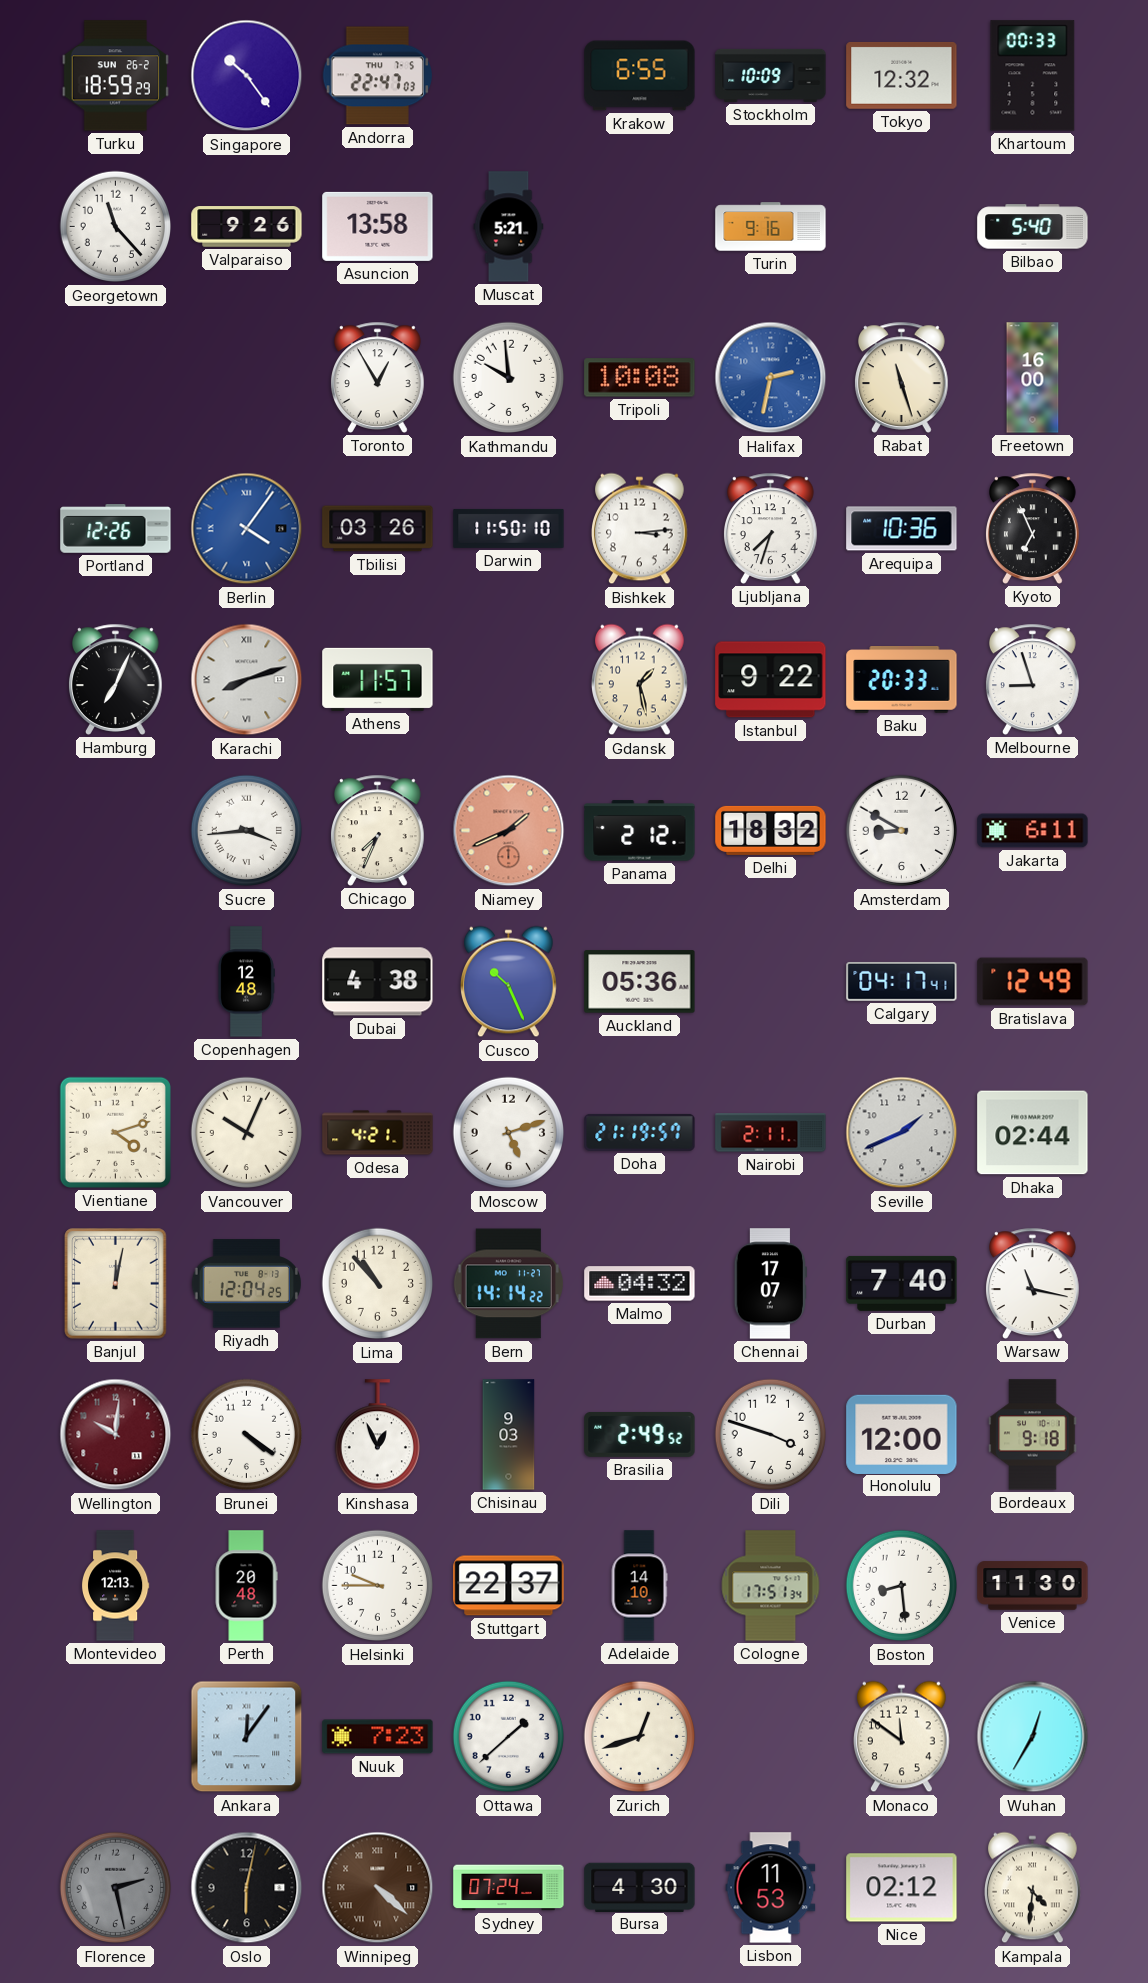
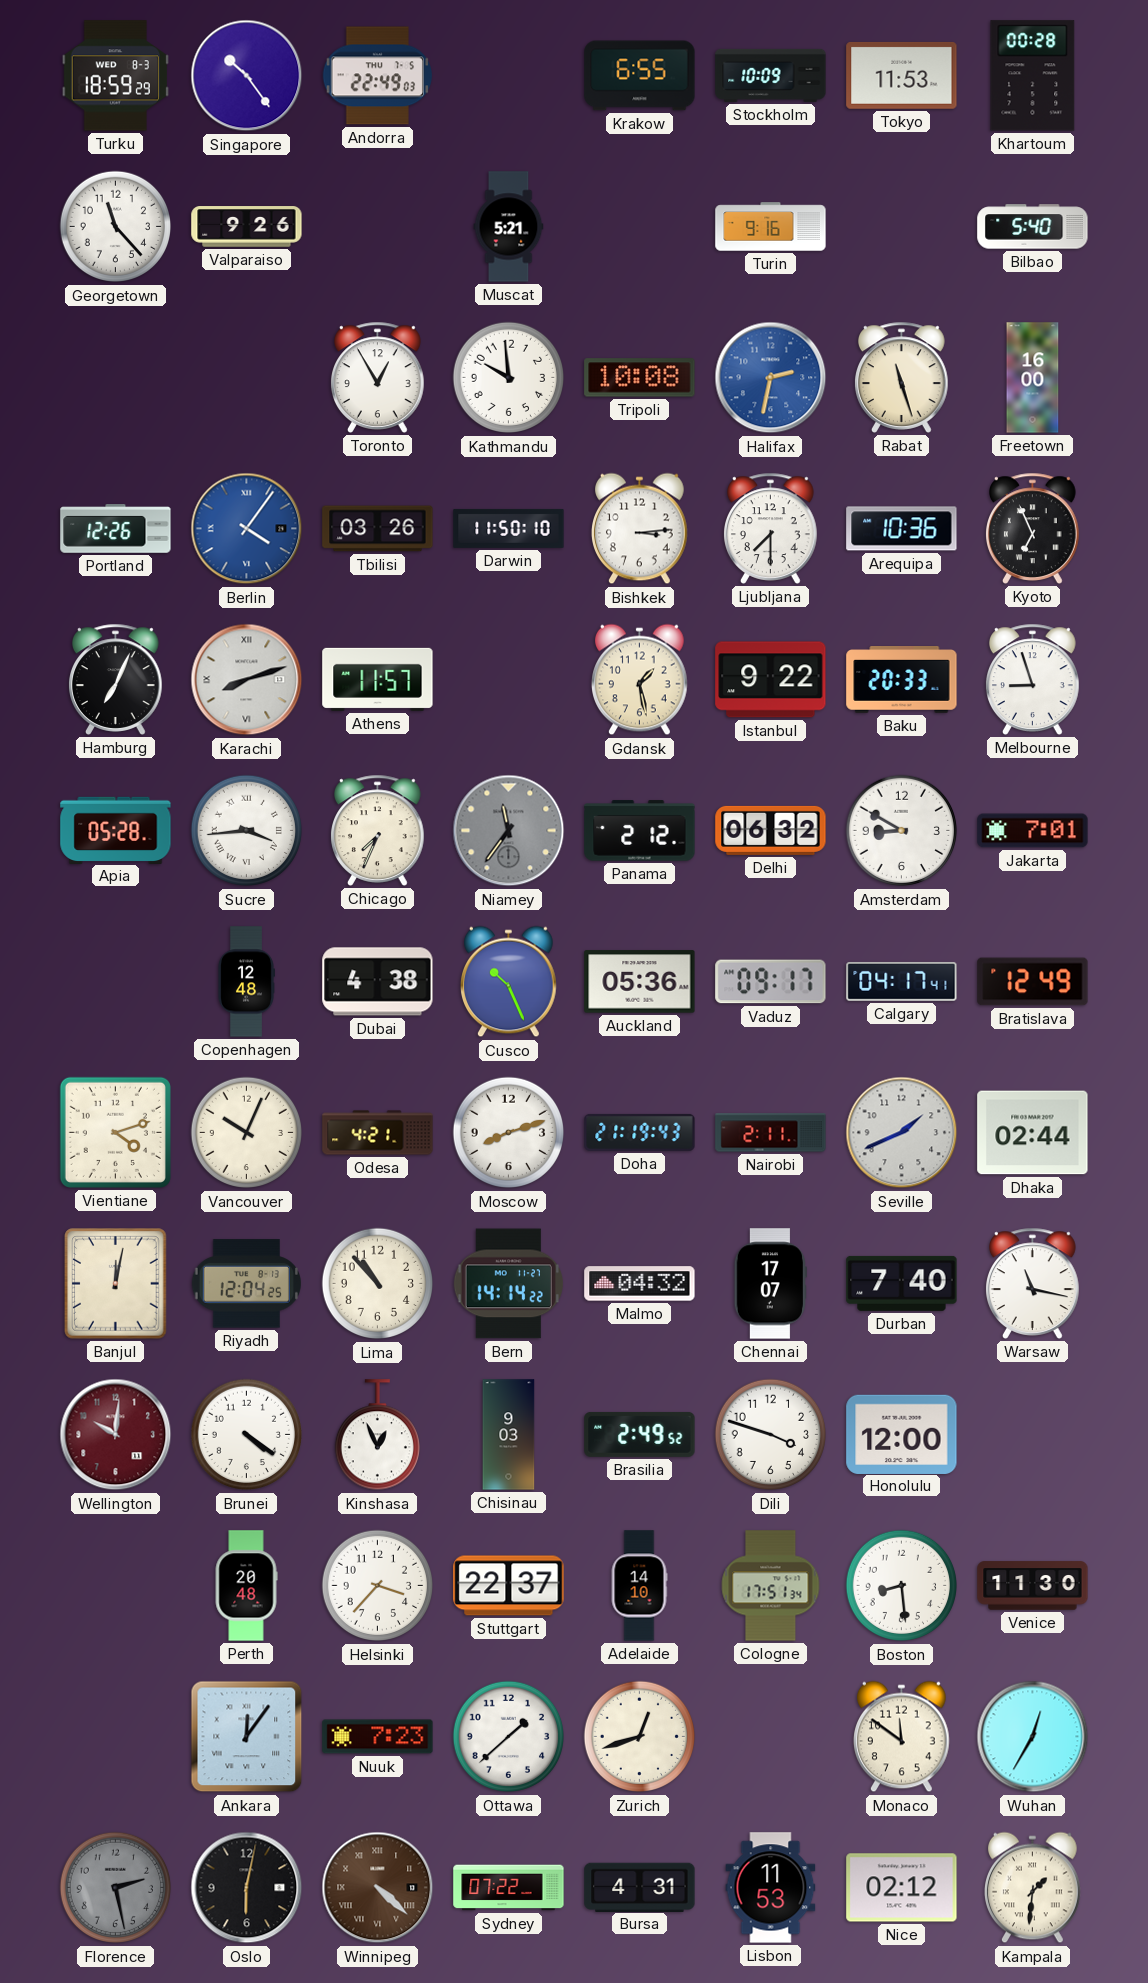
Turku date: SUN 26-2 -> WED 8-3 (115, 76)
Andorra: 22:47 -> 22:49 (378, 76)
Tokyo: 12:32 -> 11:53 (902, 75)
Khartoum: 00:33 -> 00:28 (1033, 76)
Asuncion: 13:58 -> none (378, 226)
Ljubljana: 7:33 -> 7:30 (771, 528)
Apia: none -> 05:28 (116, 830)
Niamey: 1:41 -> 11:36 (509, 831)
Niamey dial: salmon -> grey (509, 831)
Delhi: 18:32 -> 06:32 (771, 830)
Jakarta: 6:11 -> 7:01 (1033, 831)
Vaduz: none -> 09:17 (771, 982)
Moscow: 5:12 -> 8:12 (509, 1133)
Doha: 21:19:57 -> 21:19:43 (640, 1132)
Bordeaux: 9:18 -> none (1033, 1435)
Montevideo: 12:13 -> none (115, 1586)
Helsinki: 9:45 -> 3:37 (378, 1586)
Sydney: 07:24 -> 07:22 (509, 1888)
Bursa: 4:30 -> 4:31 (640, 1887)
Kampala: 4:31 -> 1:31 (1033, 1888)
